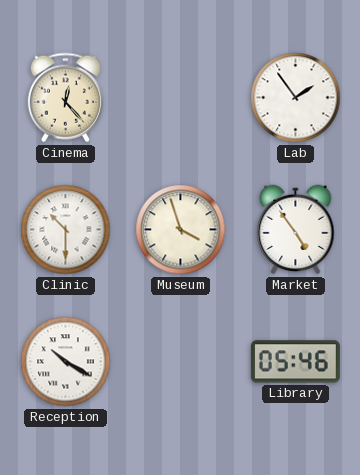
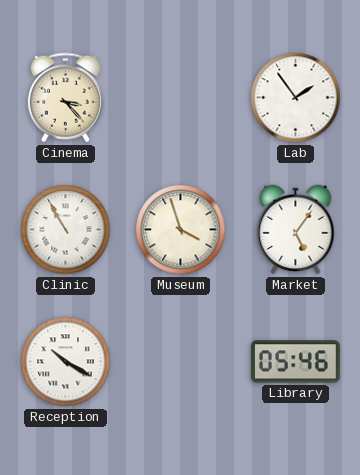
Cinema: 12:23 -> 3:23 (65, 98)
Clinic: 10:30 -> 10:55 (66, 230)
Market: 4:54 -> 5:06 (296, 230)
